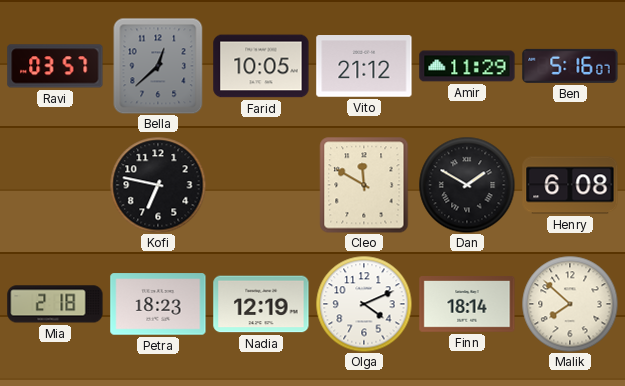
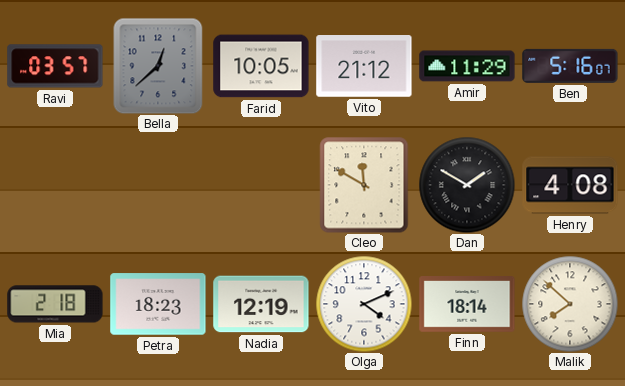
Kofi: 6:47 -> none (158, 185)
Henry: 6:08 -> 4:08 (570, 185)
